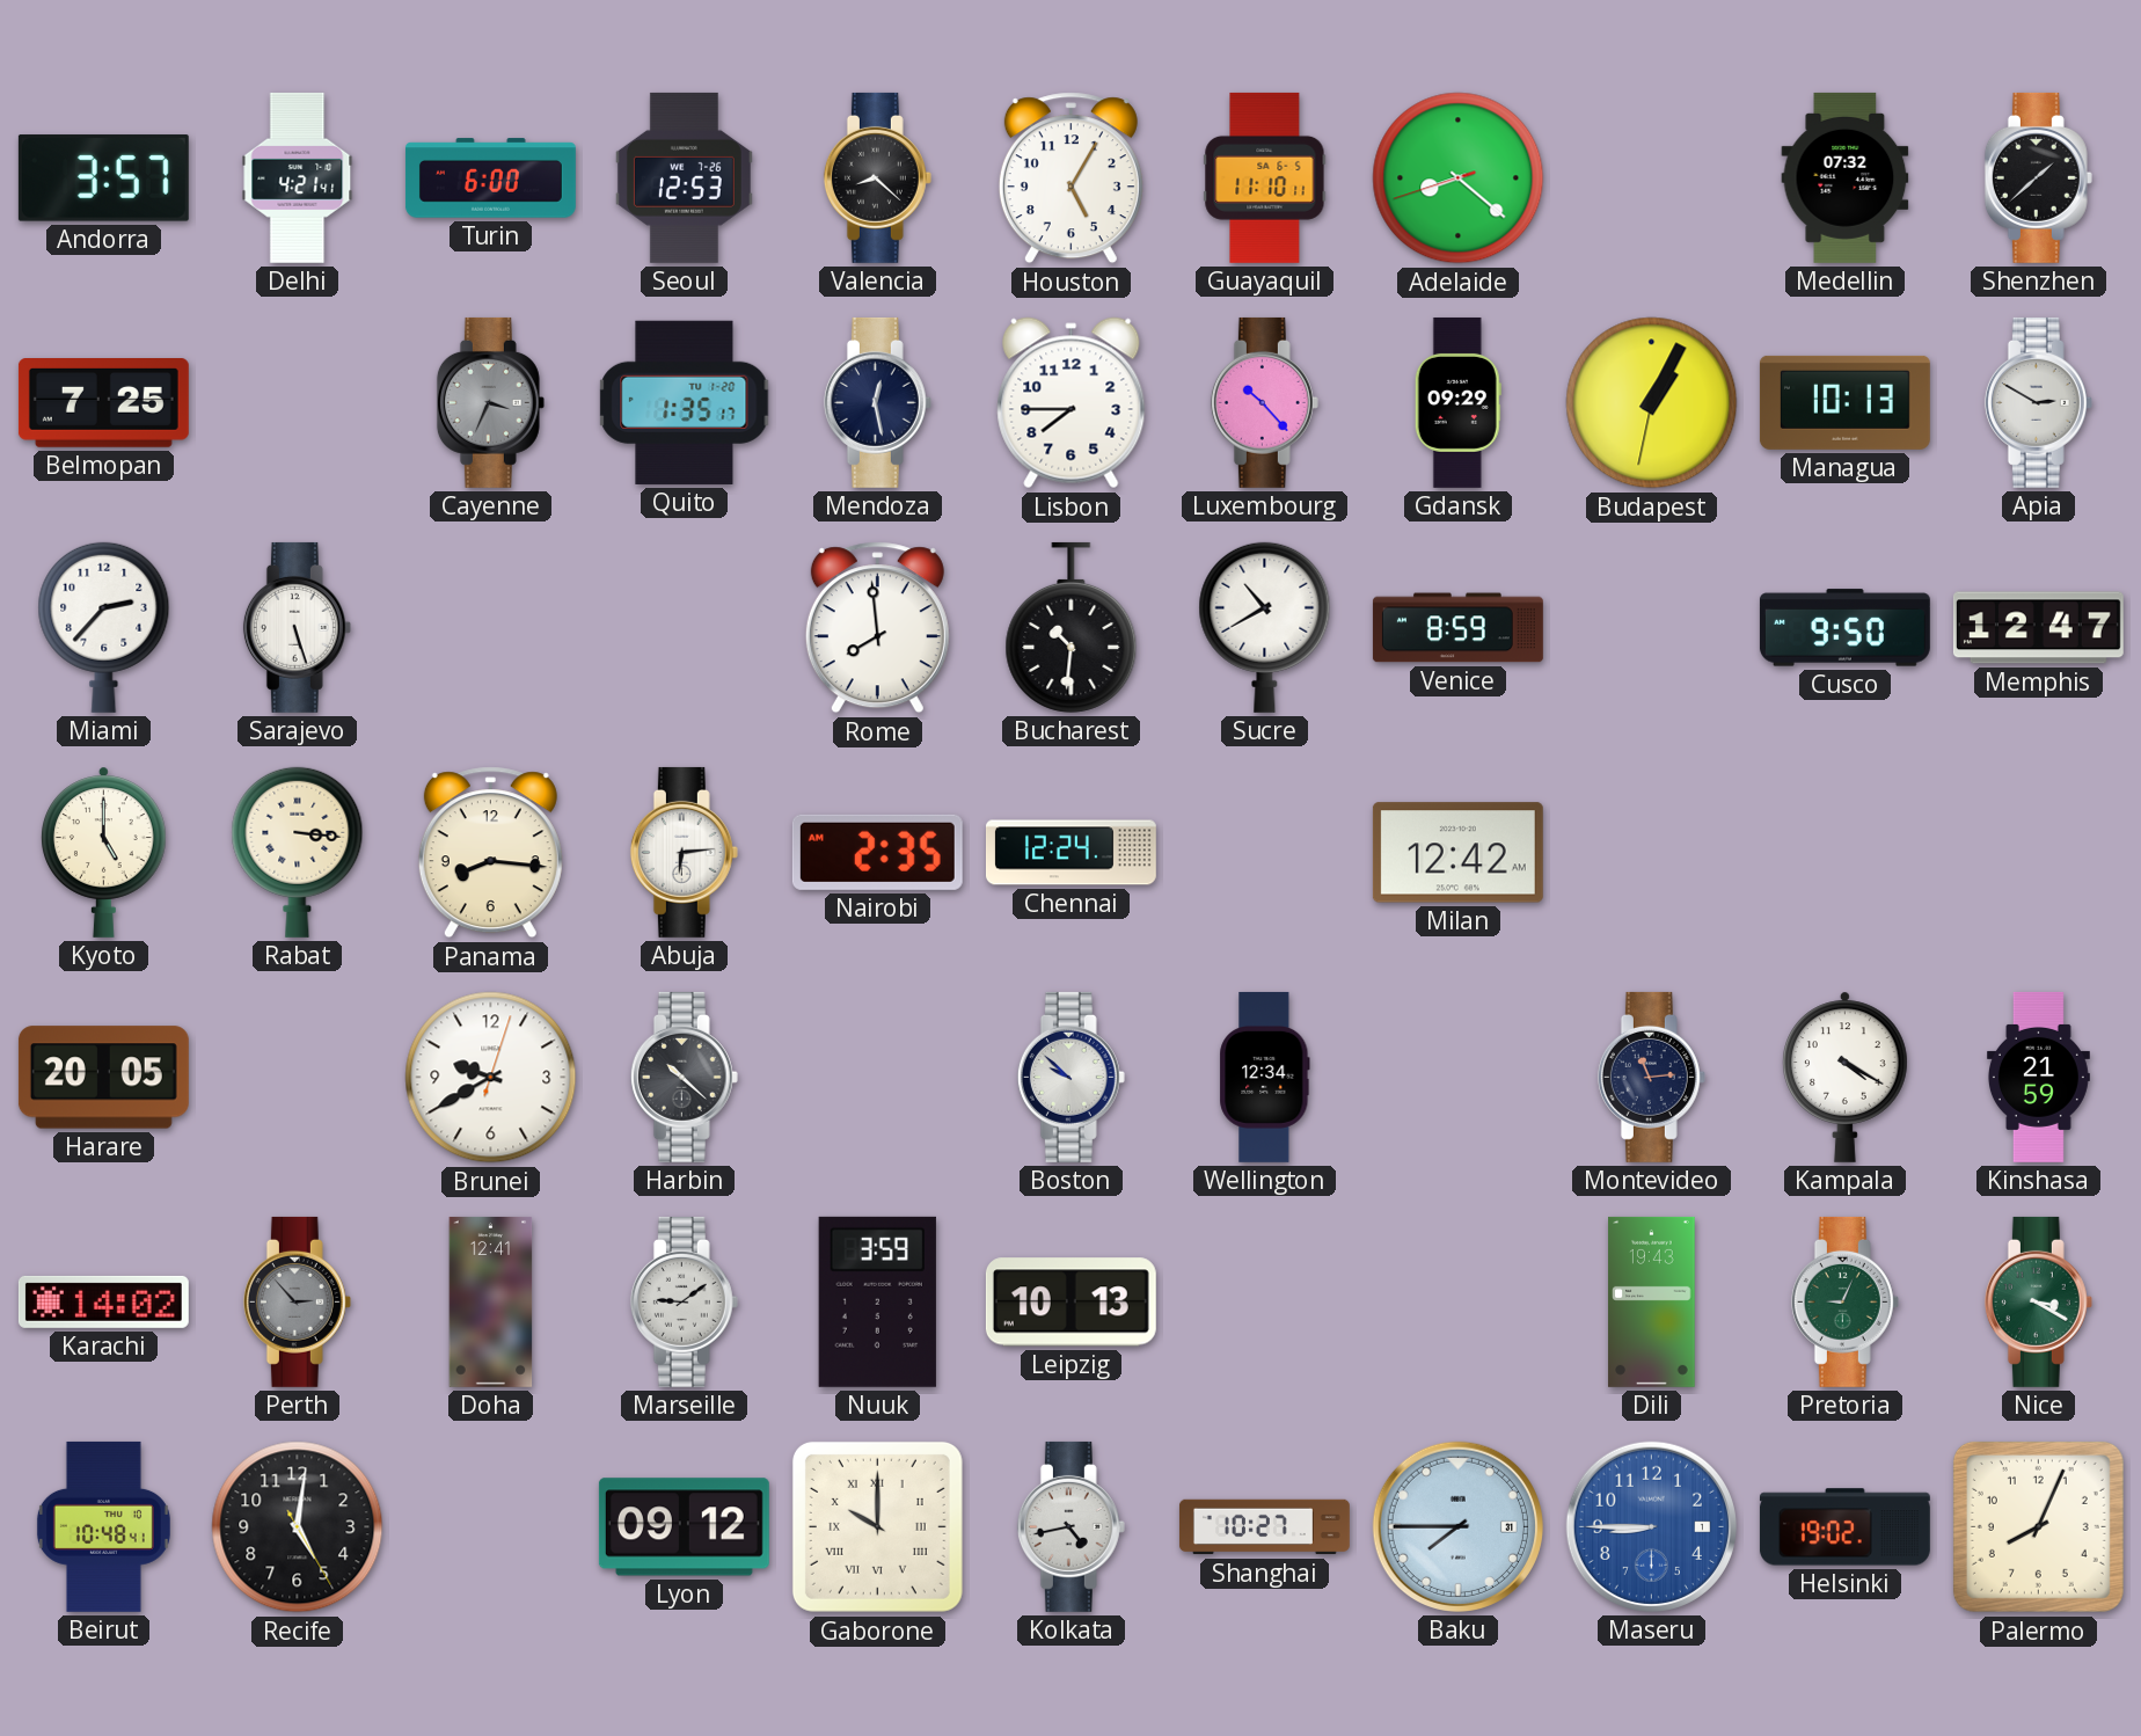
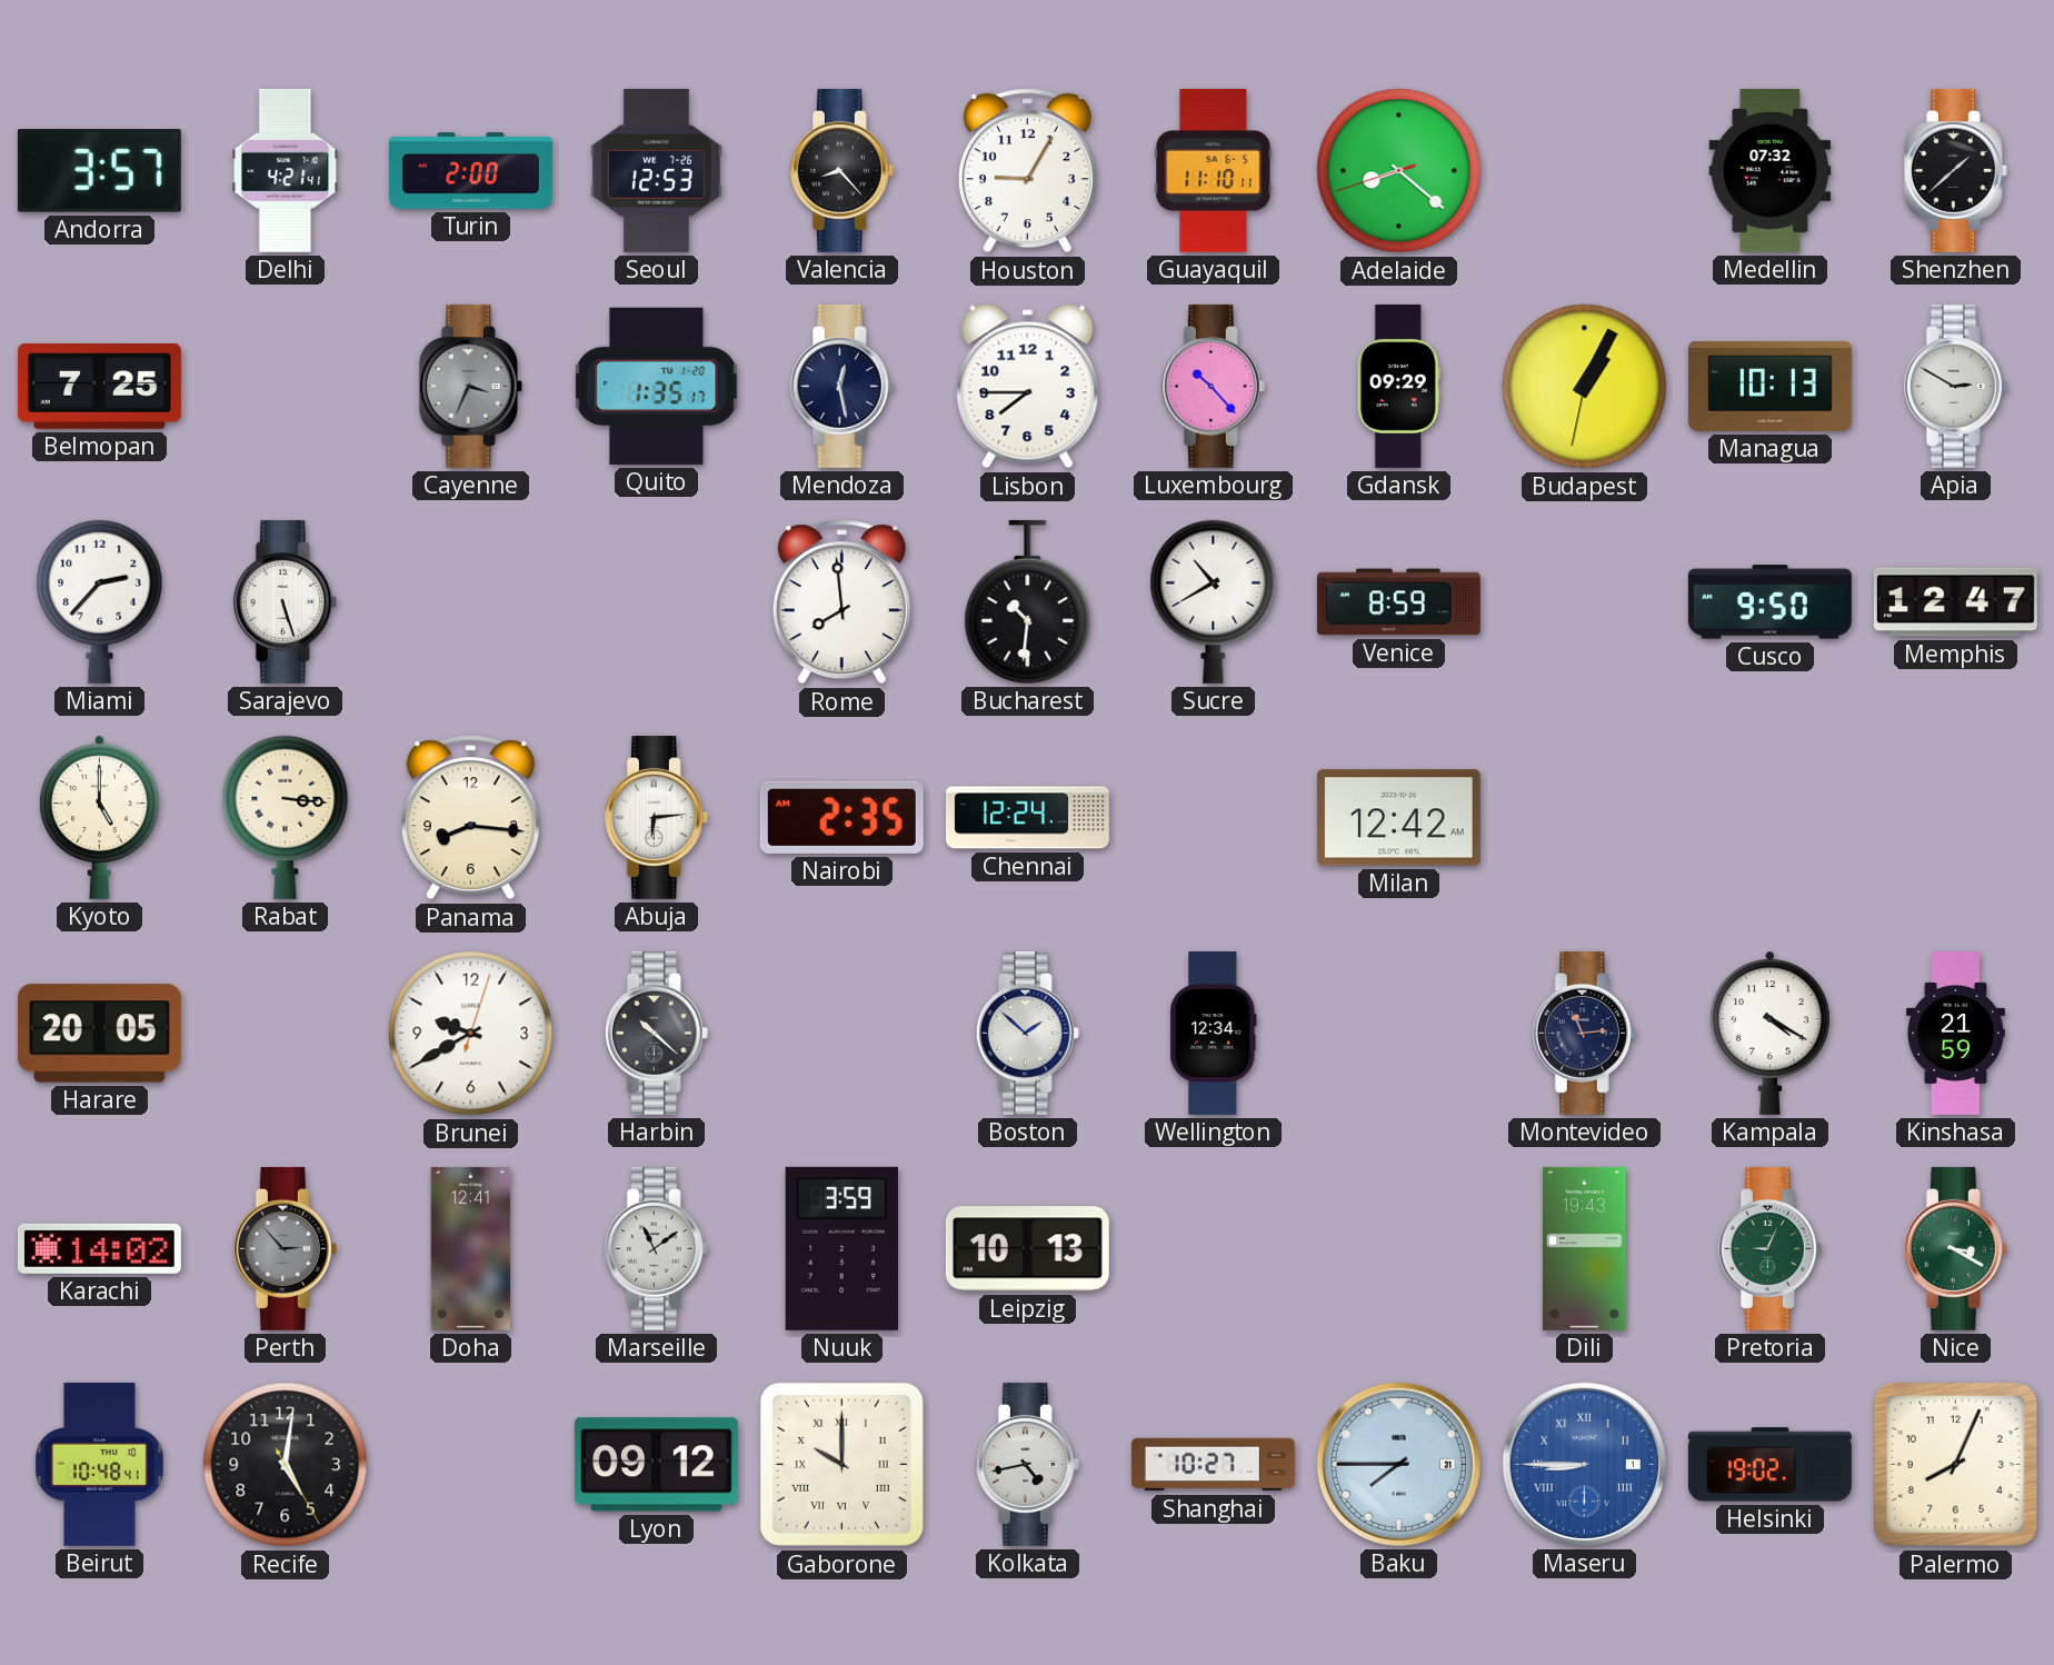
Turin: 6:00 -> 2:00 (470, 171)
Valencia: 8:22 -> 8:23 (841, 170)
Houston: 5:05 -> 9:05 (1027, 171)
Boston: 9:52 -> 1:52 (1027, 1033)
Marseille: 9:09 -> 11:09 (656, 1248)
Maseru numerals: Arabic -> Roman (1584, 1464)
